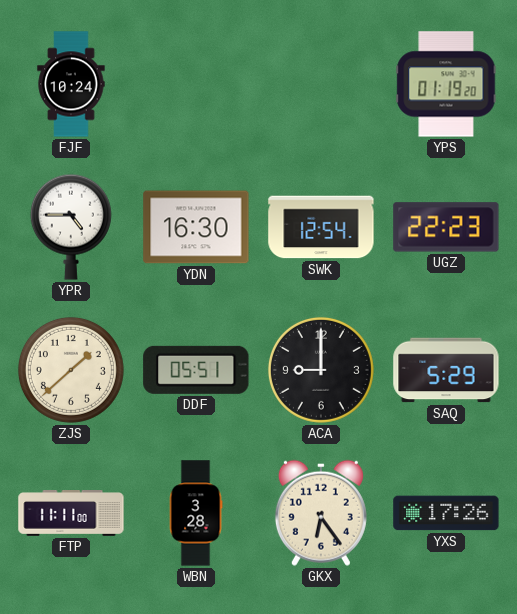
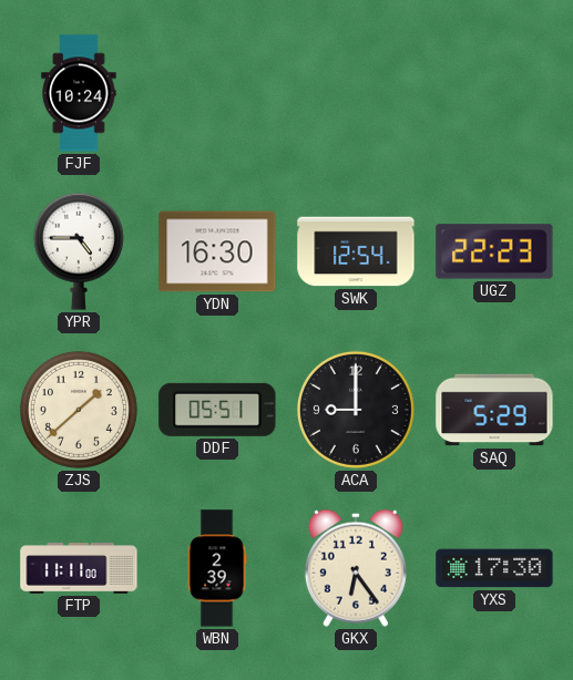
YPS: 01:19 -> none (446, 84)
WBN: 3:28 -> 2:39 (217, 568)
YXS: 17:26 -> 17:30 (494, 568)
